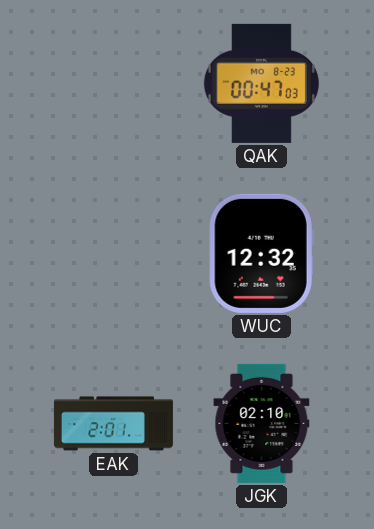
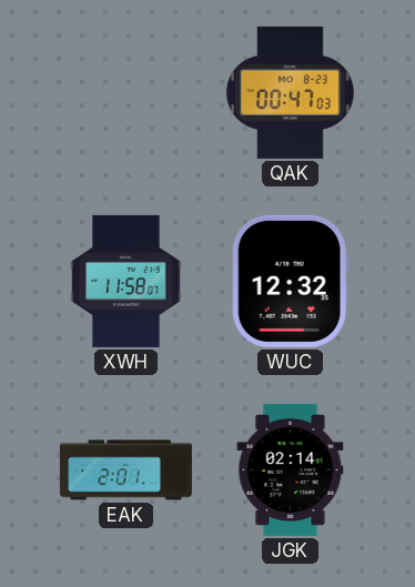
XWH: none -> 11:58 (126, 281)
JGK: 02:10 -> 02:14 (291, 469)
